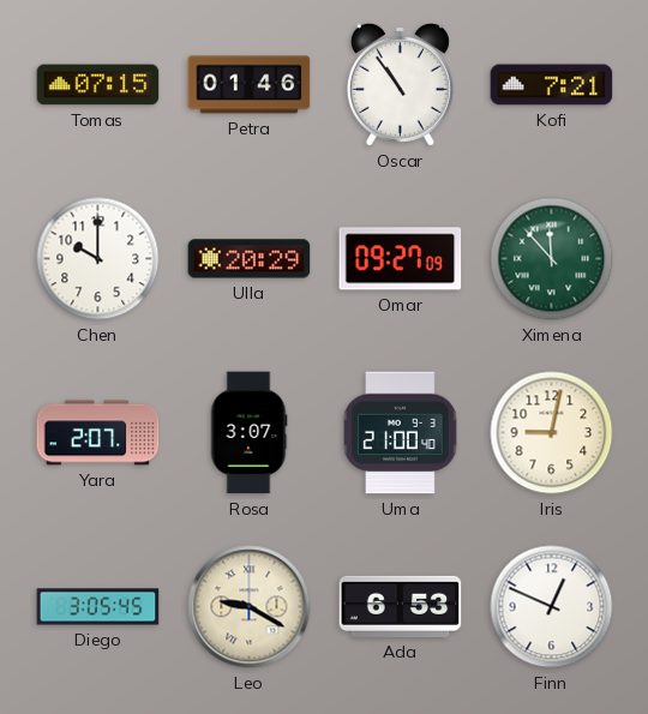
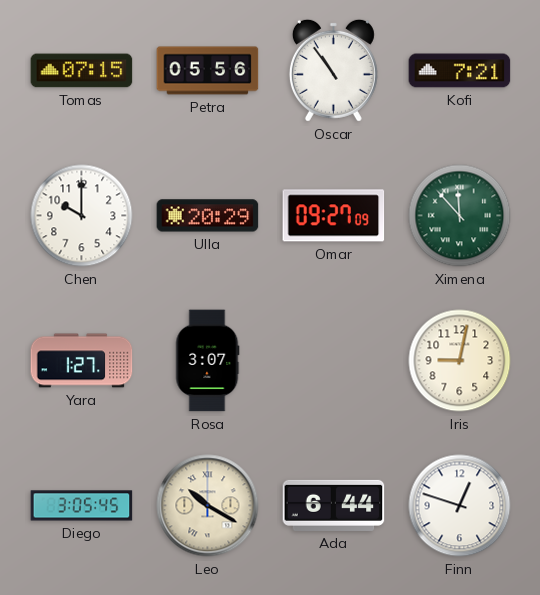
Petra: 01:46 -> 05:56 (208, 71)
Yara: 2:07 -> 1:27 (82, 361)
Uma: 21:00 -> none (401, 433)
Leo: 9:20 -> 10:20 (208, 506)
Ada: 6:53 -> 6:44 (334, 505)
Finn: 12:49 -> 12:48 (460, 506)
